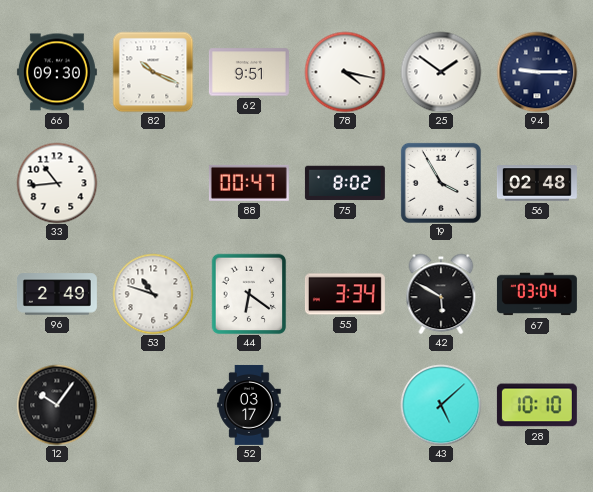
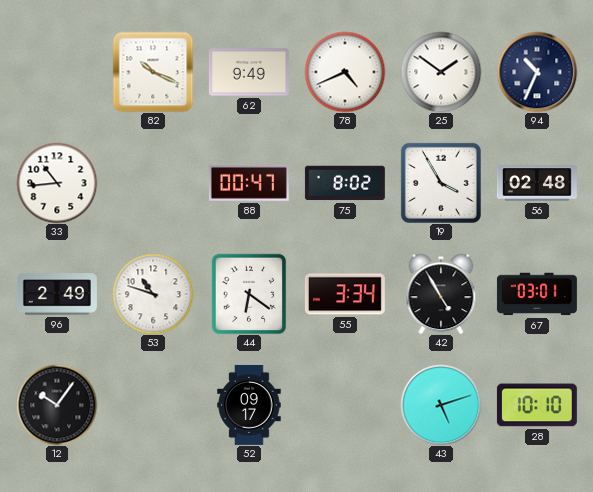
66: 09:30 -> none (57, 72)
62: 9:51 -> 9:49 (249, 72)
78: 4:17 -> 4:41 (345, 72)
94: 9:15 -> 10:34 (537, 72)
42: 5:50 -> 4:55 (441, 294)
67: 03:04 -> 03:01 (537, 294)
52: 03:17 -> 09:17 (249, 405)
43: 5:08 -> 5:12 (441, 405)
